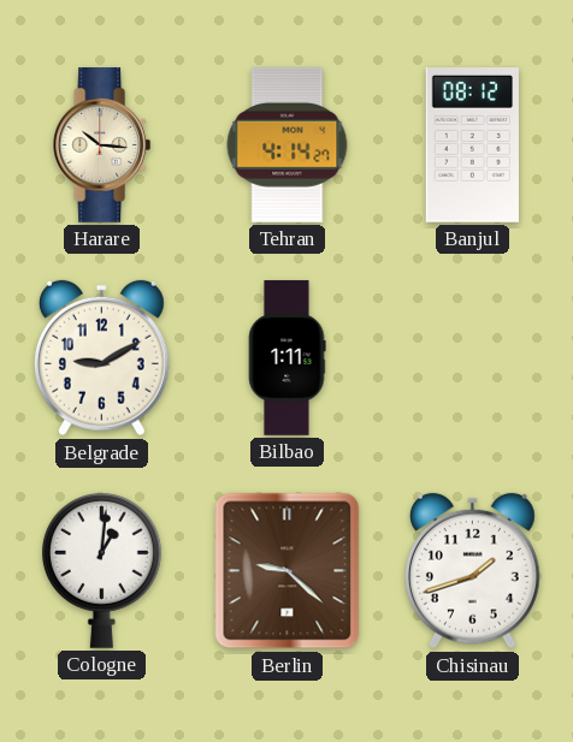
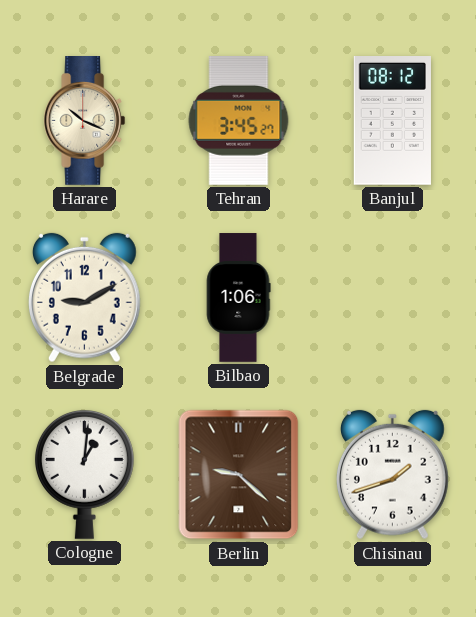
Harare: 10:16 -> 10:19 (85, 121)
Tehran: 4:14 -> 3:45 (239, 120)
Bilbao: 1:11 -> 1:06 (238, 298)
